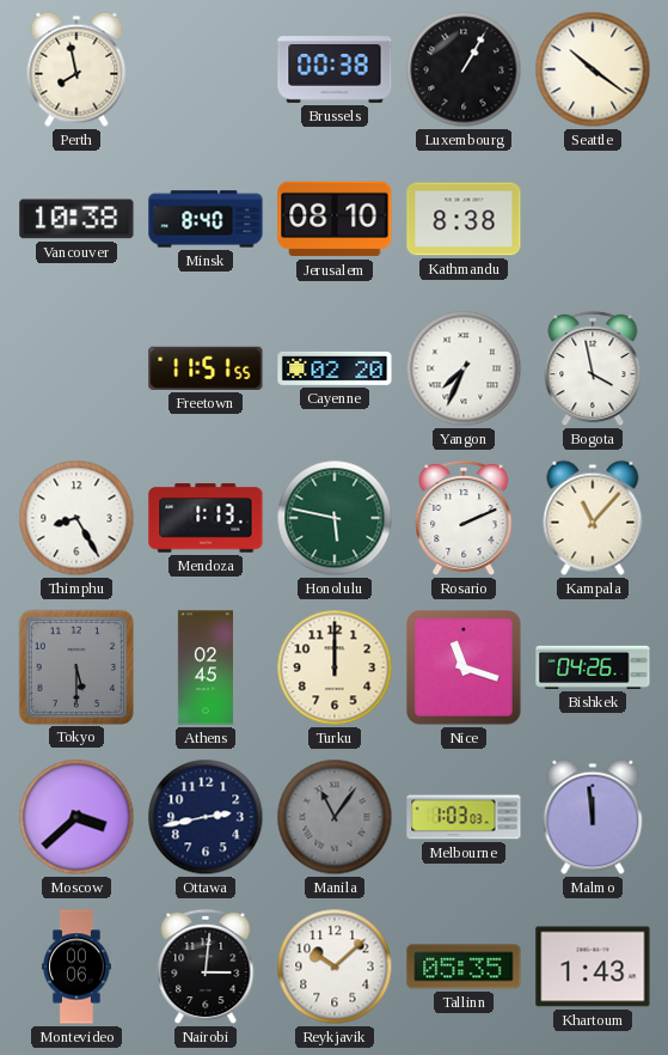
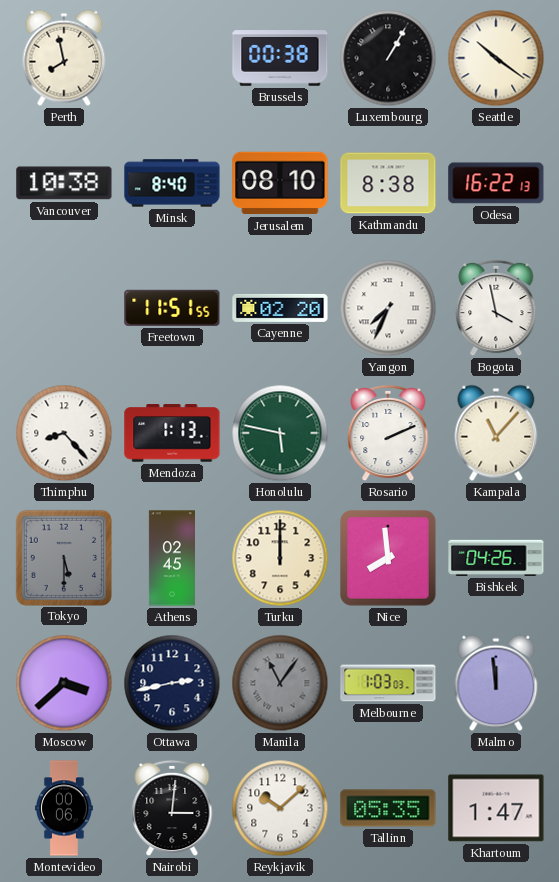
Odesa: none -> 16:22 (496, 183)
Thimphu: 8:25 -> 8:23 (64, 433)
Nice: 11:18 -> 7:59 (389, 559)
Khartoum: 1:43 -> 1:47 (496, 808)
